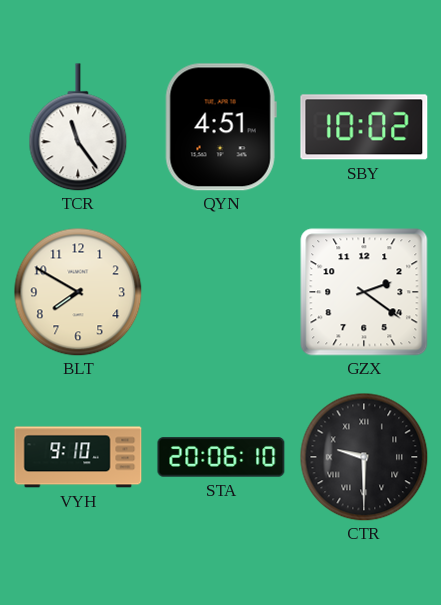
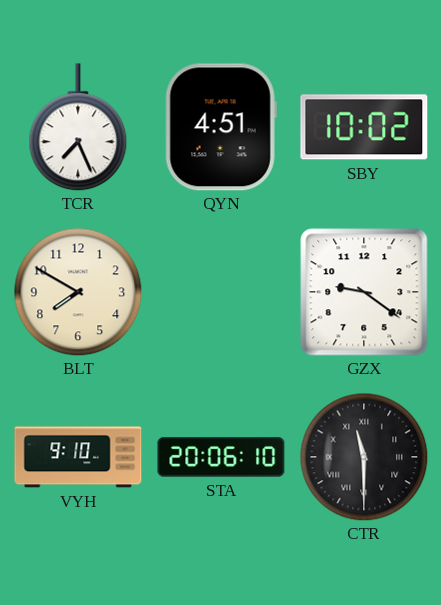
TCR: 11:24 -> 7:26 (78, 127)
GZX: 2:21 -> 9:21 (364, 292)
CTR: 9:30 -> 11:30 (364, 457)
